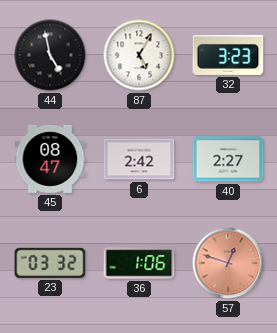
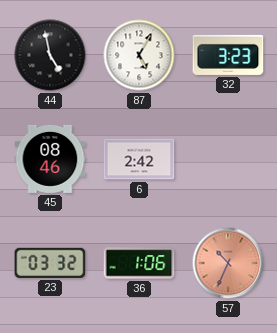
45: 08:47 -> 08:46 (50, 159)
40: 2:27 -> none (228, 159)
57: 12:48 -> 10:34 (228, 263)
